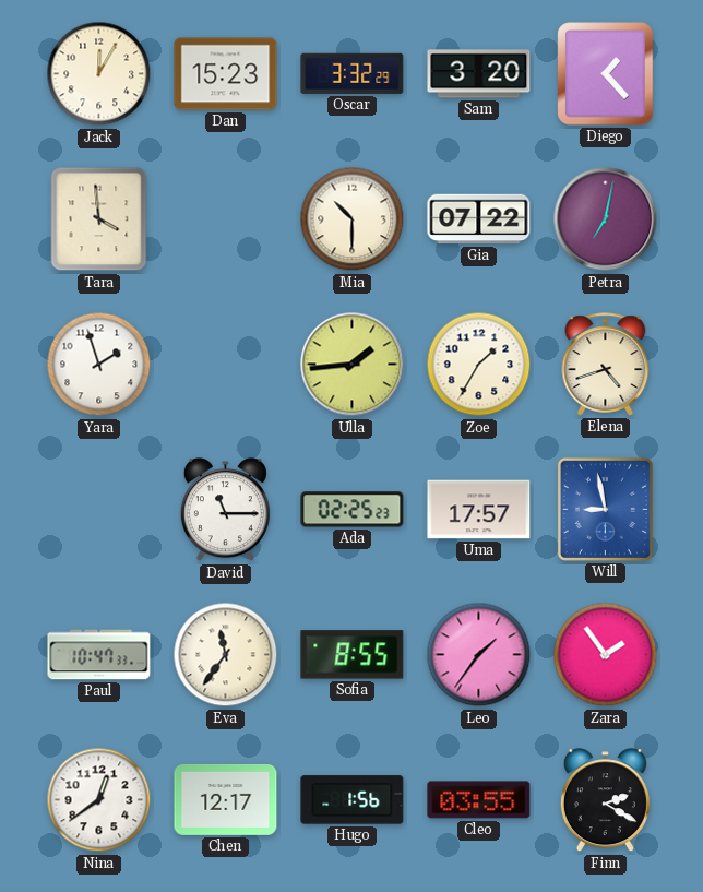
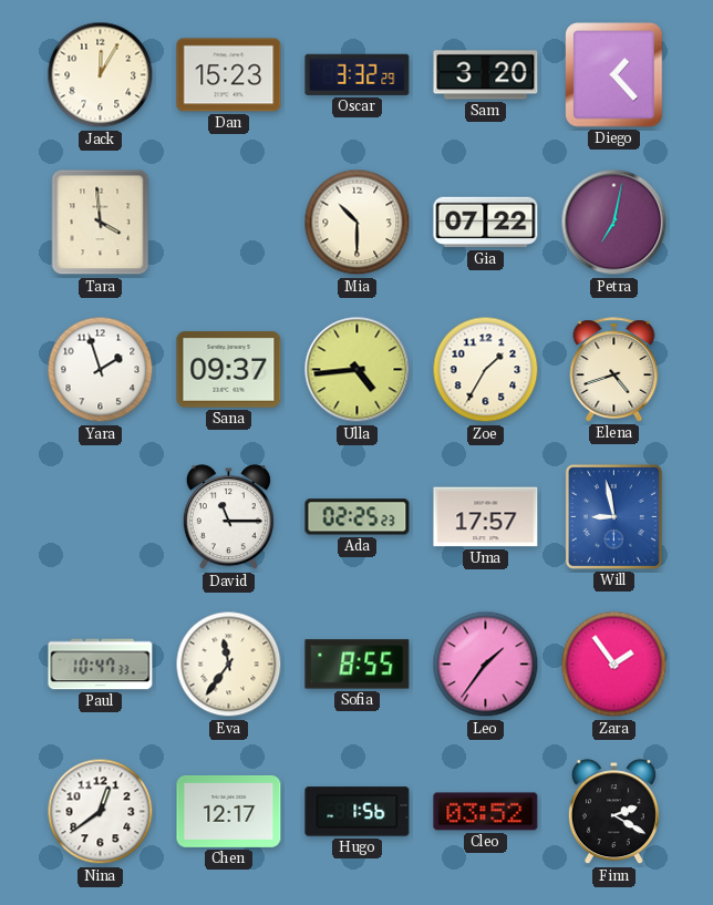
Sana: none -> 09:37 (229, 370)
Ulla: 1:44 -> 4:44 (358, 370)
Cleo: 03:55 -> 03:52 (486, 812)
